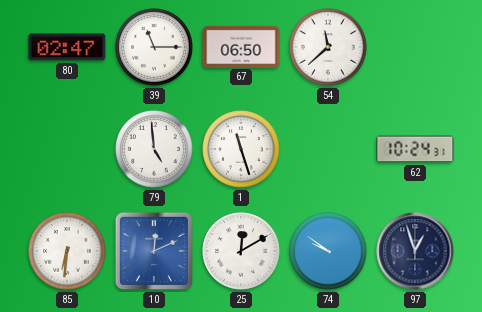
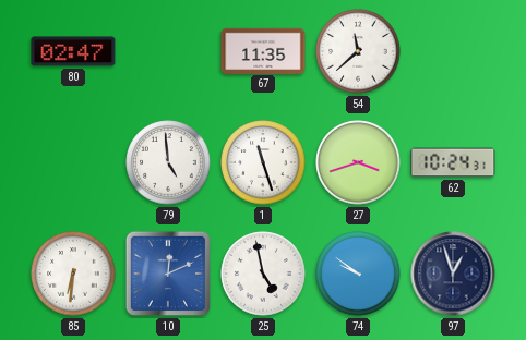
39: 11:15 -> none (154, 47)
67: 06:50 -> 11:35 (263, 50)
27: none -> 3:42 (358, 162)
25: 12:10 -> 4:58 (263, 274)
